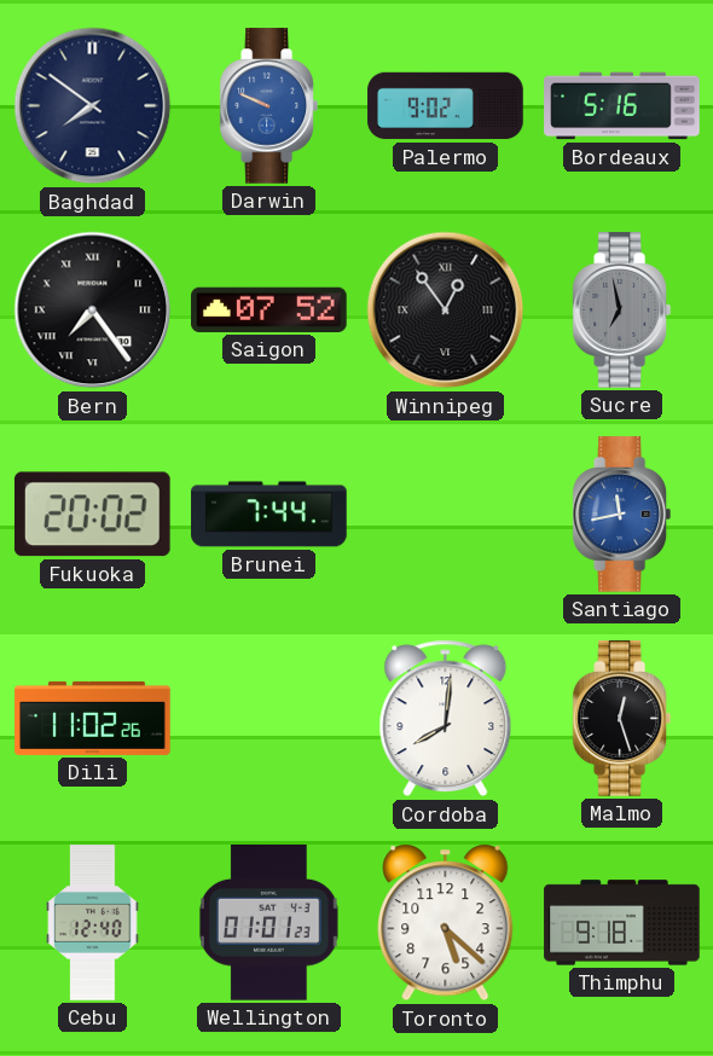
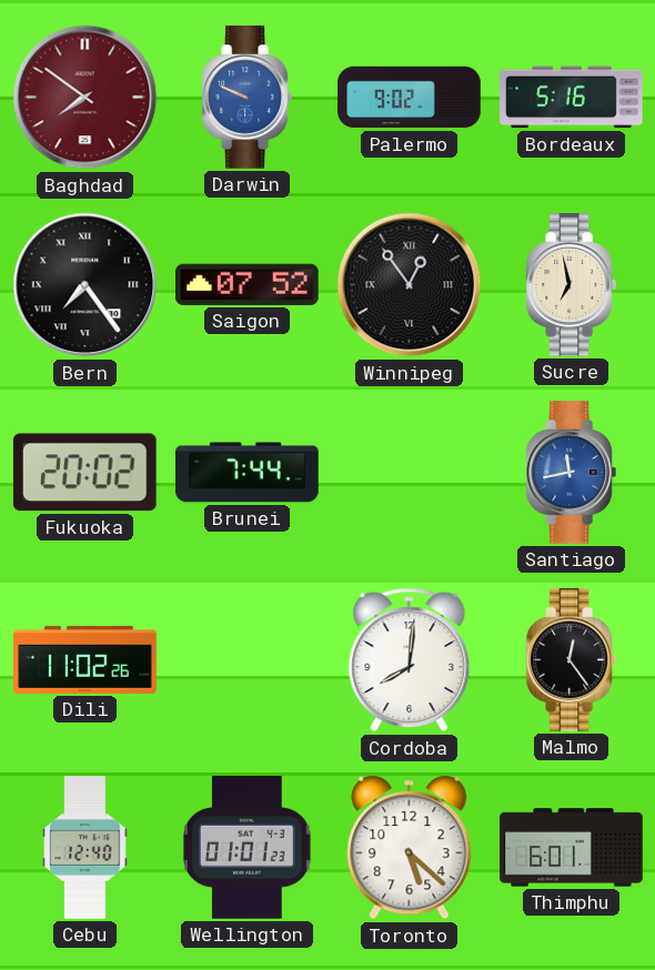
Baghdad dial: navy -> burgundy (85, 98)
Sucre dial: grey -> cream (571, 285)
Malmo: 12:27 -> 12:24 (571, 660)
Thimphu: 9:18 -> 6:01 (572, 848)
